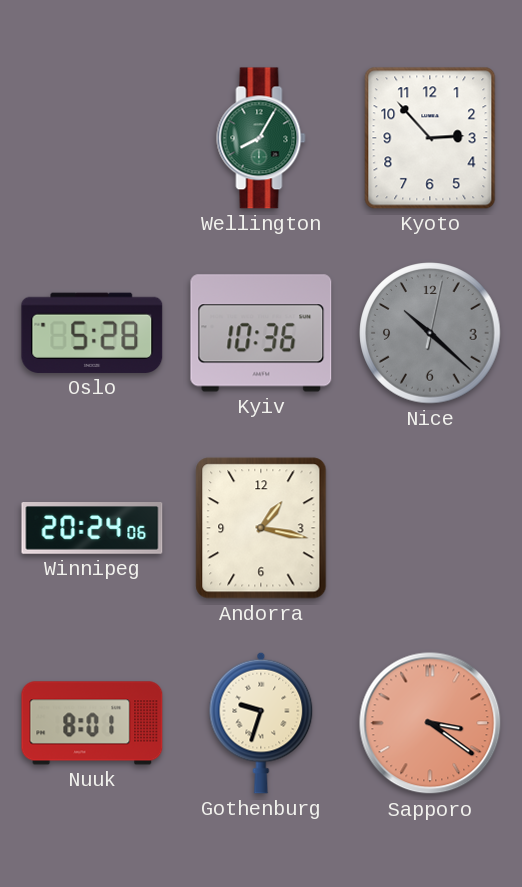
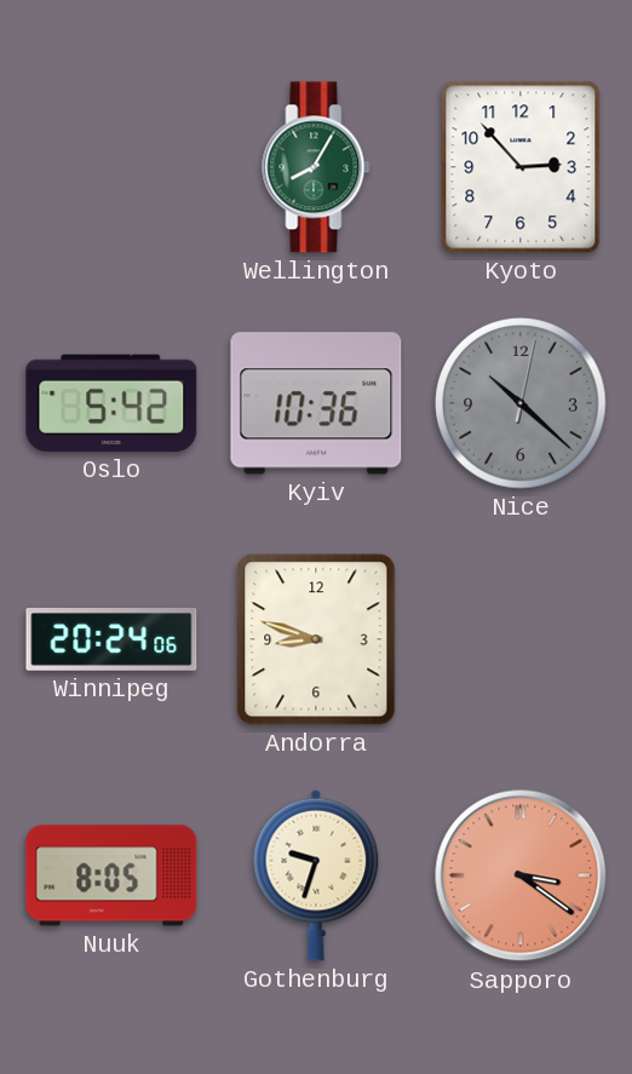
Oslo: 5:28 -> 5:42 (111, 403)
Andorra: 1:17 -> 8:48 (316, 639)
Nuuk: 8:01 -> 8:05 (111, 875)
